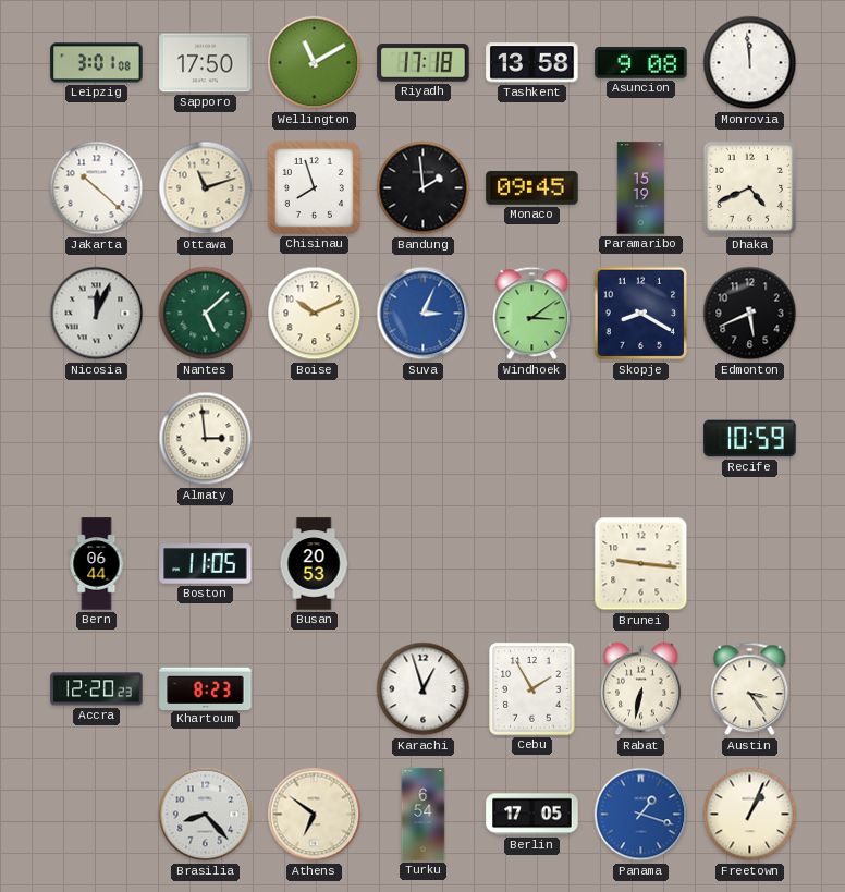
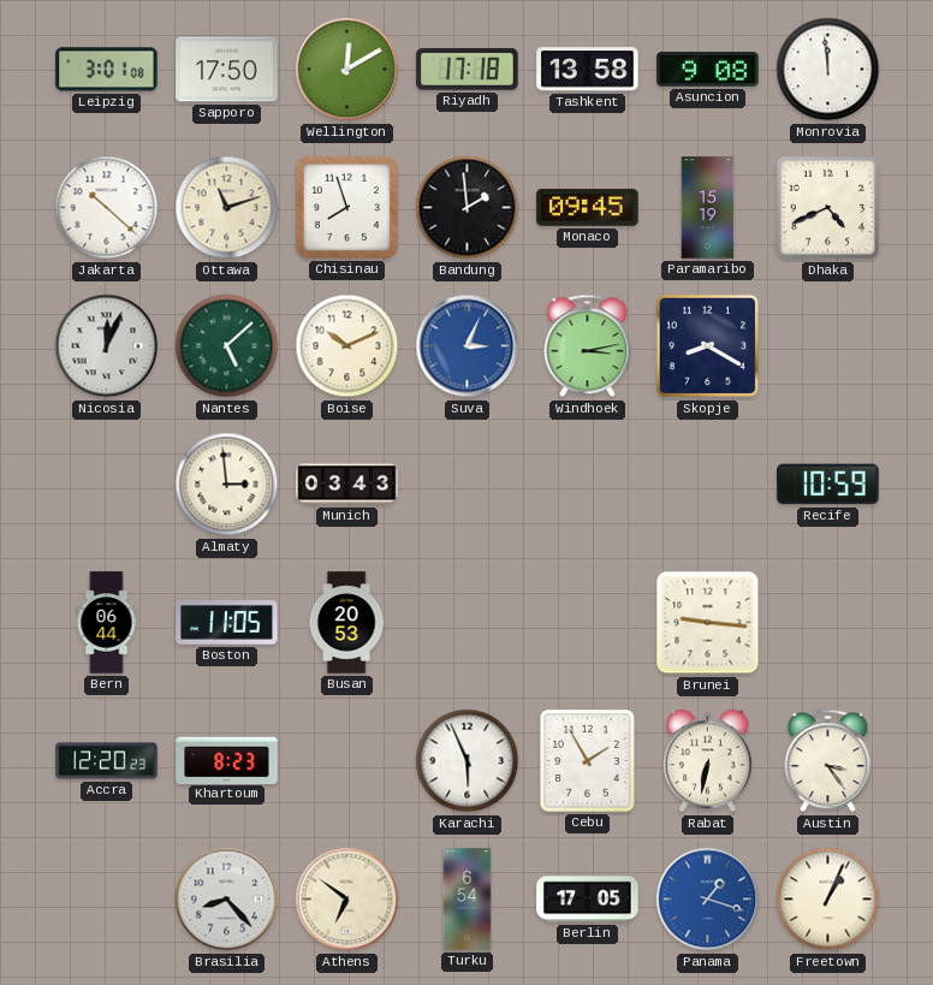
Wellington: 11:10 -> 12:10 (347, 70)
Windhoek: 3:09 -> 3:13 (588, 346)
Edmonton: 5:41 -> none (750, 314)
Munich: none -> 03:43 (347, 485)
Karachi: 12:57 -> 5:56 (468, 761)
